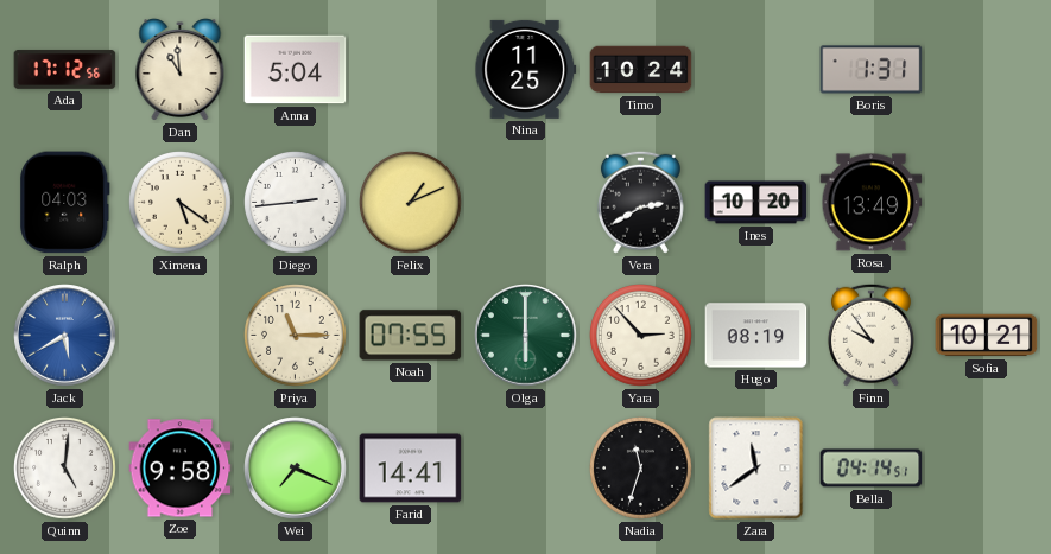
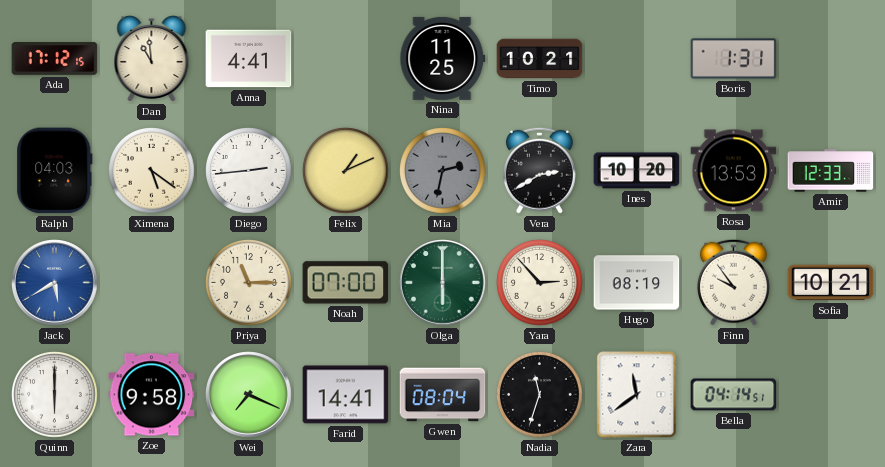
Ada: 17:12:56 -> 17:12:15 (55, 59)
Anna: 5:04 -> 4:41 (249, 59)
Timo: 10:24 -> 10:21 (540, 59)
Mia: none -> 2:32 (443, 171)
Rosa: 13:49 -> 13:53 (734, 171)
Amir: none -> 12:33 (831, 171)
Noah: 07:55 -> 07:00 (346, 283)
Quinn: 5:01 -> 6:00 (55, 395)
Gwen: none -> 08:04 (443, 395)
